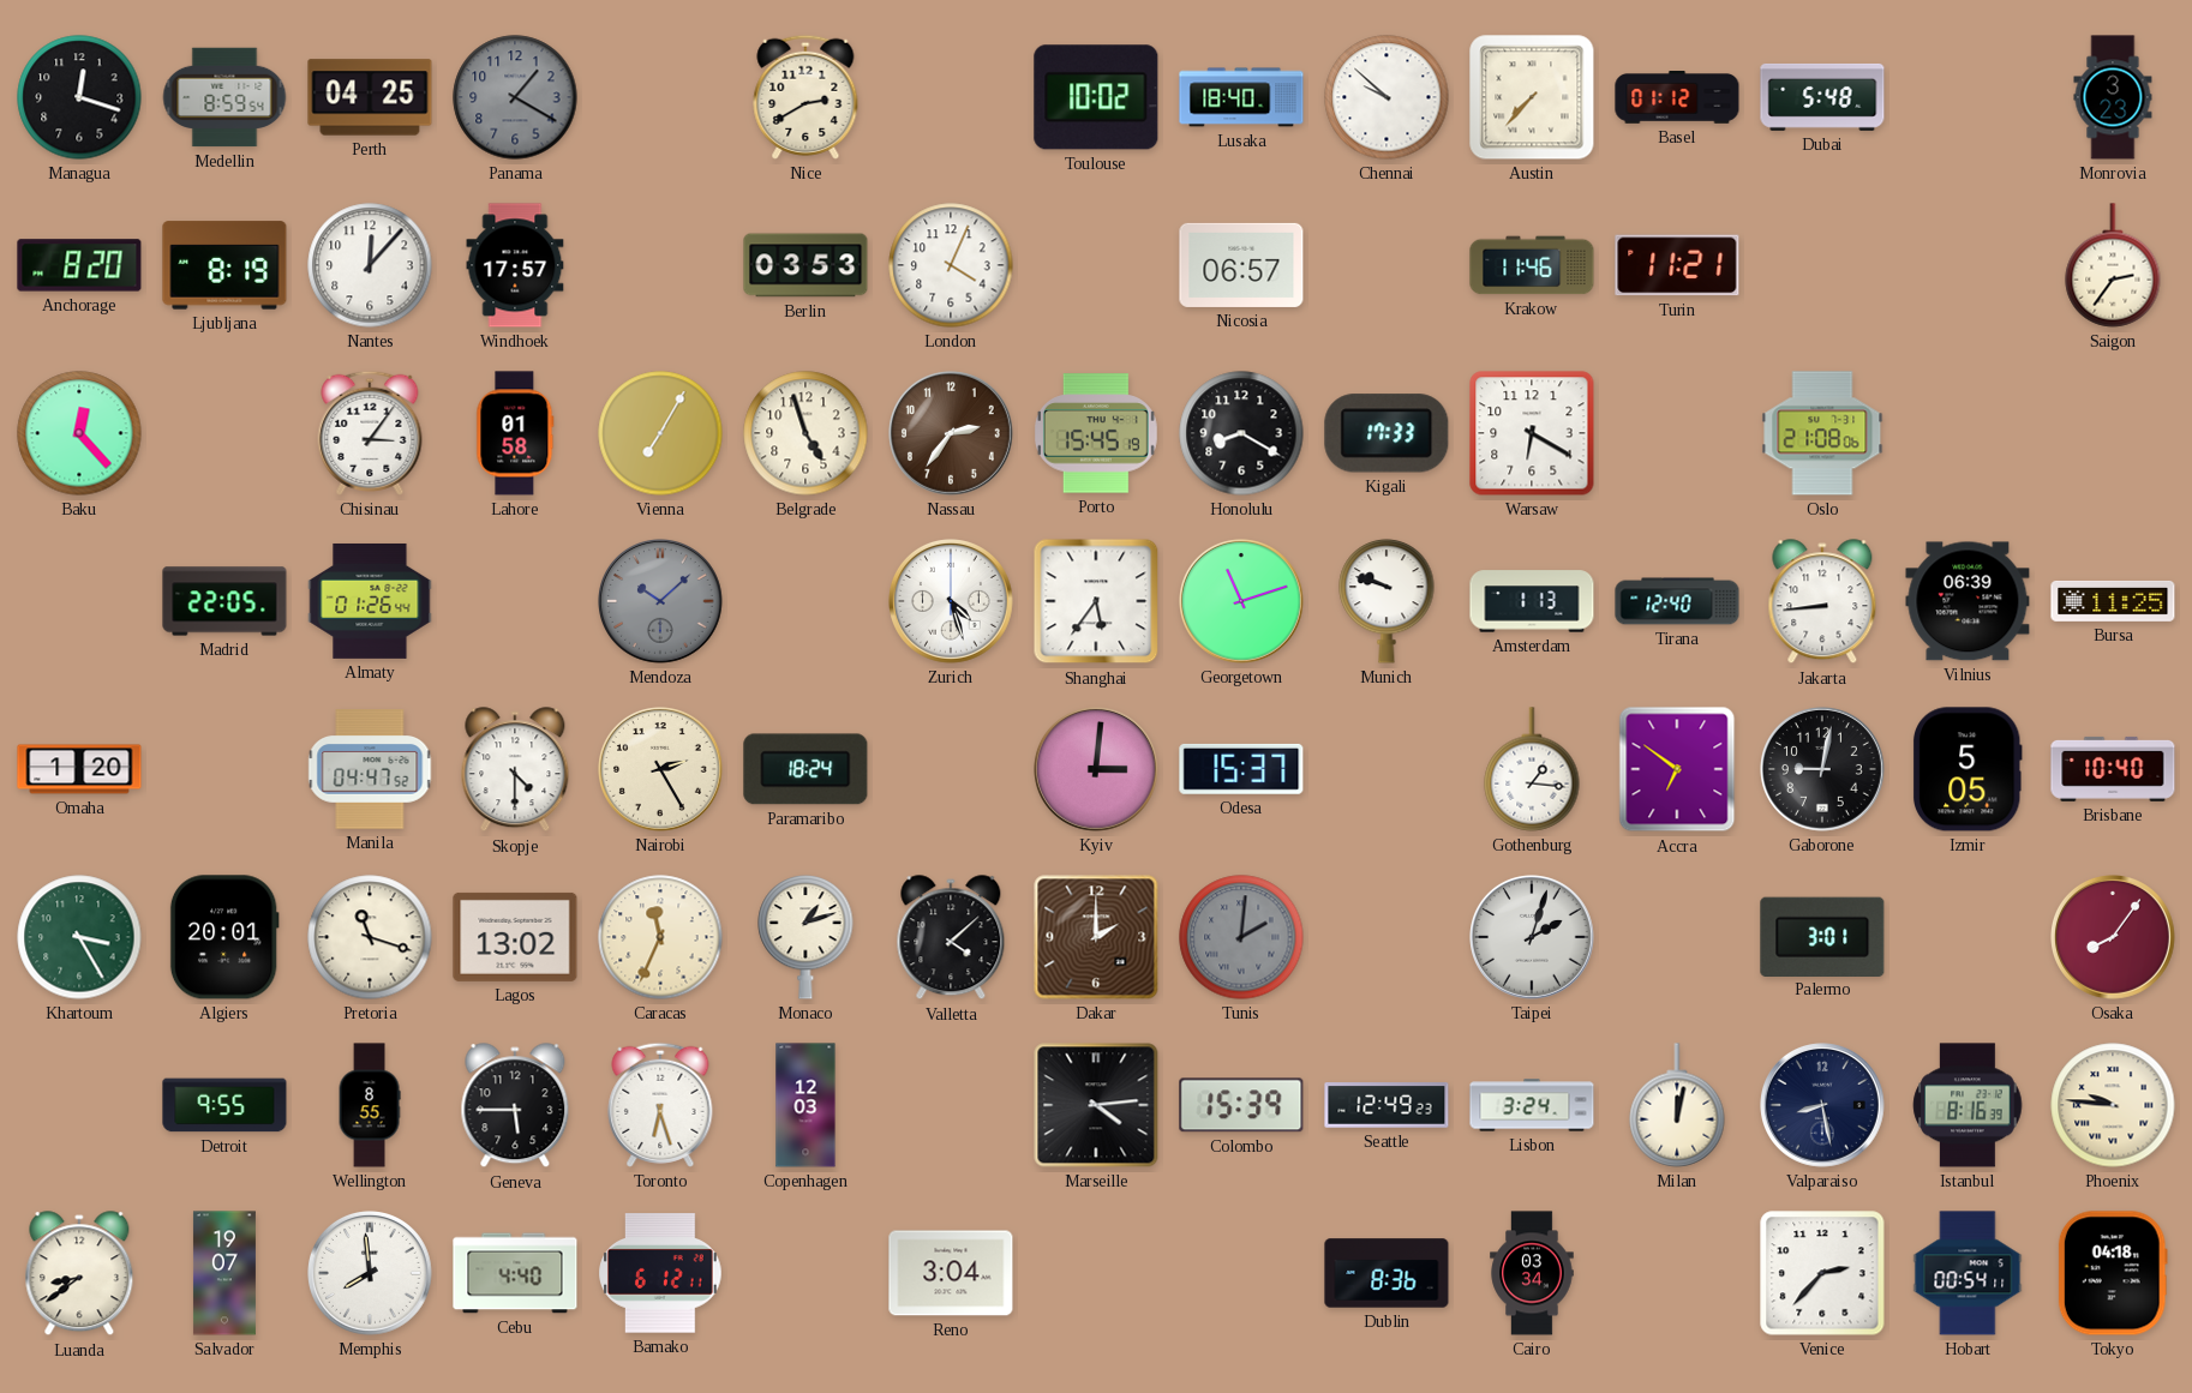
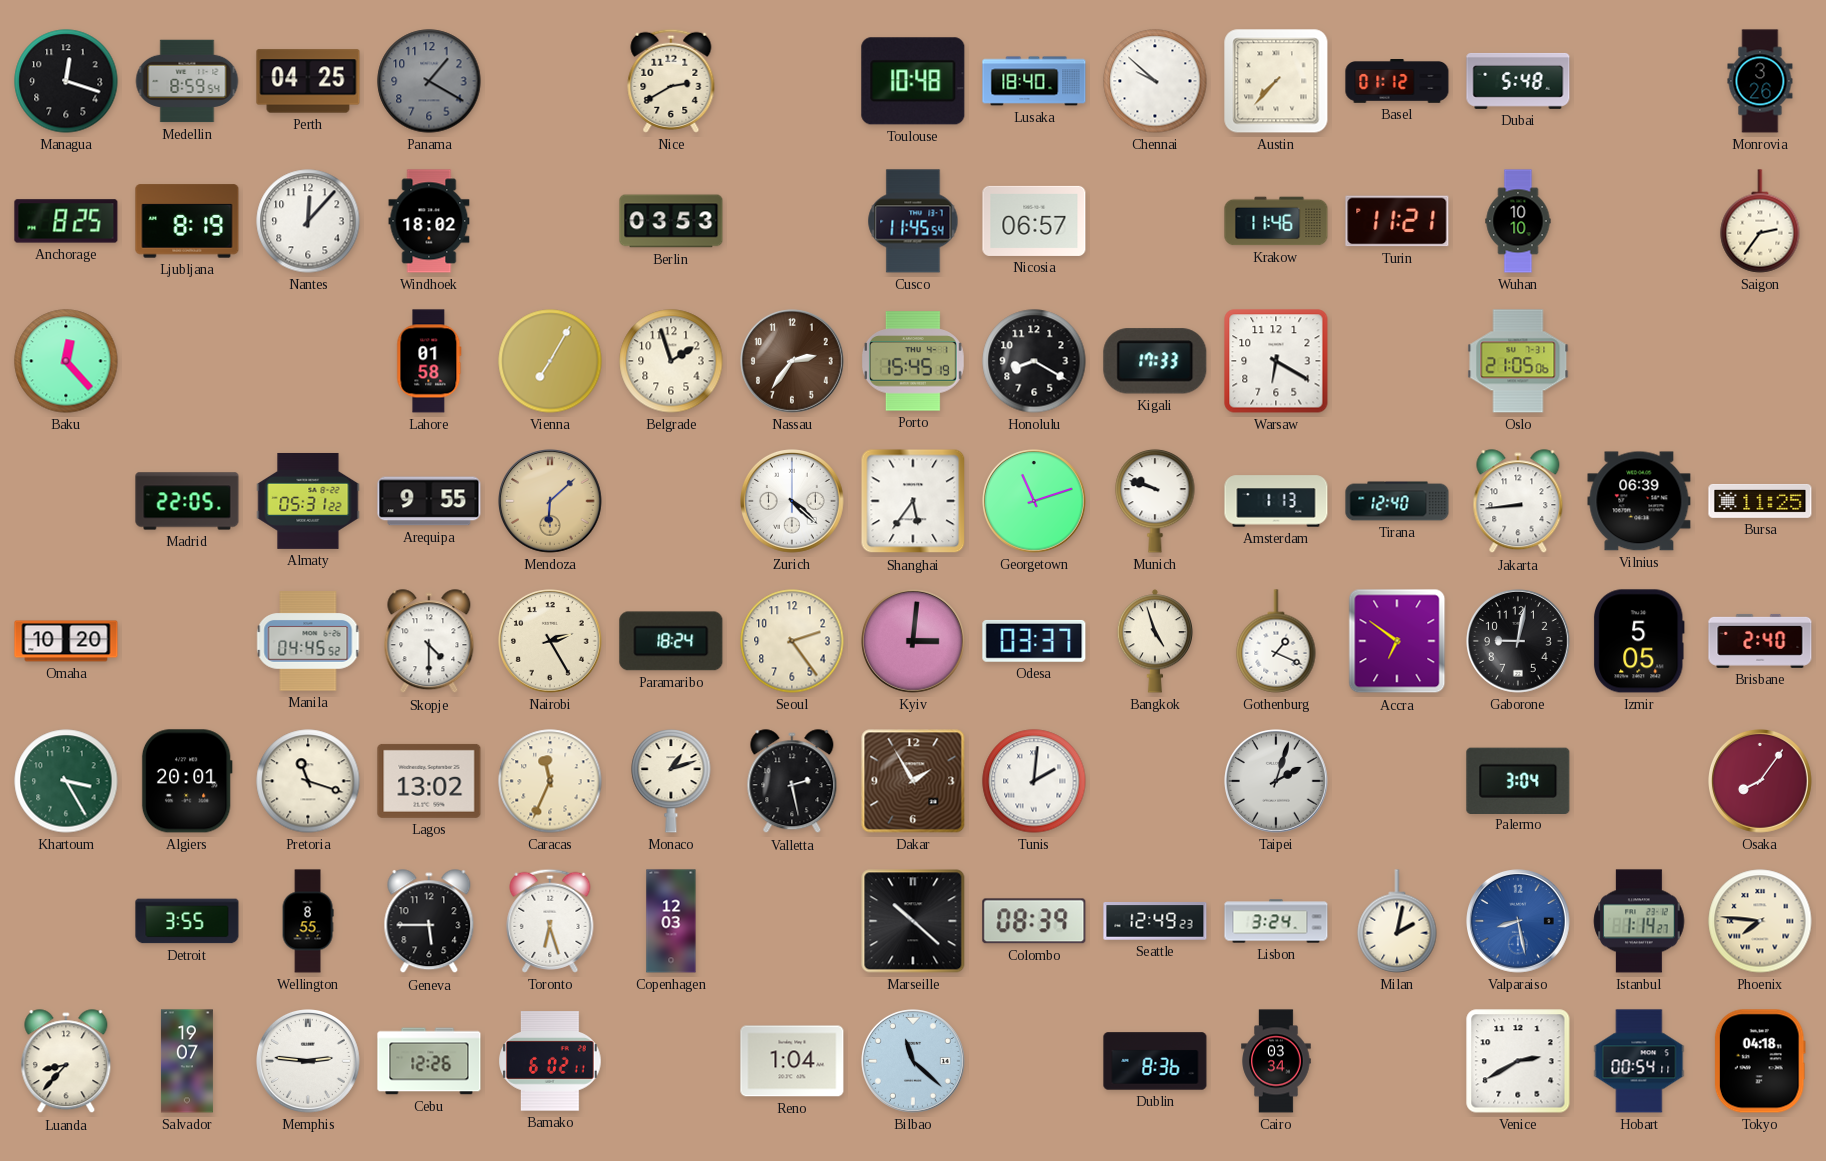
Toulouse: 10:02 -> 10:48 (913, 81)
Monrovia: 3:23 -> 3:26 (1760, 81)
Anchorage: 8:20 -> 8:25 (66, 221)
Windhoek: 17:57 -> 18:02 (429, 221)
London: 4:04 -> none (951, 265)
Cusco: none -> 11:45 (913, 221)
Wuhan: none -> 10:10 (1518, 221)
Chisinau: 3:06 -> none (370, 433)
Belgrade: 4:57 -> 1:57 (671, 361)
Oslo: 21:08 -> 21:05 (1518, 361)
Almaty: 01:26 -> 05:31 (308, 501)
Arequipa: none -> 9:55 (429, 501)
Mendoza: 10:08 -> 6:08 (551, 502)
Mendoza dial: grey -> champagne (551, 502)
Zurich: 4:27 -> 4:22 (793, 502)
Omaha: 1:20 -> 10:20 (66, 641)
Manila: 04:47 -> 04:45 (308, 641)
Seoul: none -> 2:24 (792, 641)
Odesa: 15:37 -> 03:37 (1034, 641)
Bangkok: none -> 4:57 (1154, 641)
Gothenburg: 1:16 -> 1:19 (1276, 641)
Brisbane: 10:40 -> 2:40 (1760, 641)
Valletta: 4:08 -> 2:28 (792, 782)
Dakar: 2:00 -> 1:55 (913, 781)
Tunis dial: grey -> white (1034, 781)
Palermo: 3:01 -> 3:04 (1518, 780)
Detroit: 9:55 -> 3:55 (187, 921)
Marseille: 4:14 -> 10:22 (913, 921)
Colombo: 15:39 -> 08:39 (1034, 921)
Milan: 12:02 -> 2:02 (1397, 921)
Valparaiso dial: navy -> blue (1519, 922)
Istanbul: 8:16 -> 1:14 (1639, 921)
Phoenix: 9:46 -> 7:46 (1760, 921)
Luanda: 8:39 -> 8:37 (66, 1062)
Memphis: 7:59 -> 2:46 (309, 1062)
Cebu: 4:40 -> 12:26 (429, 1061)
Bamako: 6:12 -> 6:02 (550, 1061)
Reno: 3:04 -> 1:04 (792, 1061)
Bilbao: none -> 11:22 (914, 1062)
Venice: 2:37 -> 2:40 (1518, 1061)
